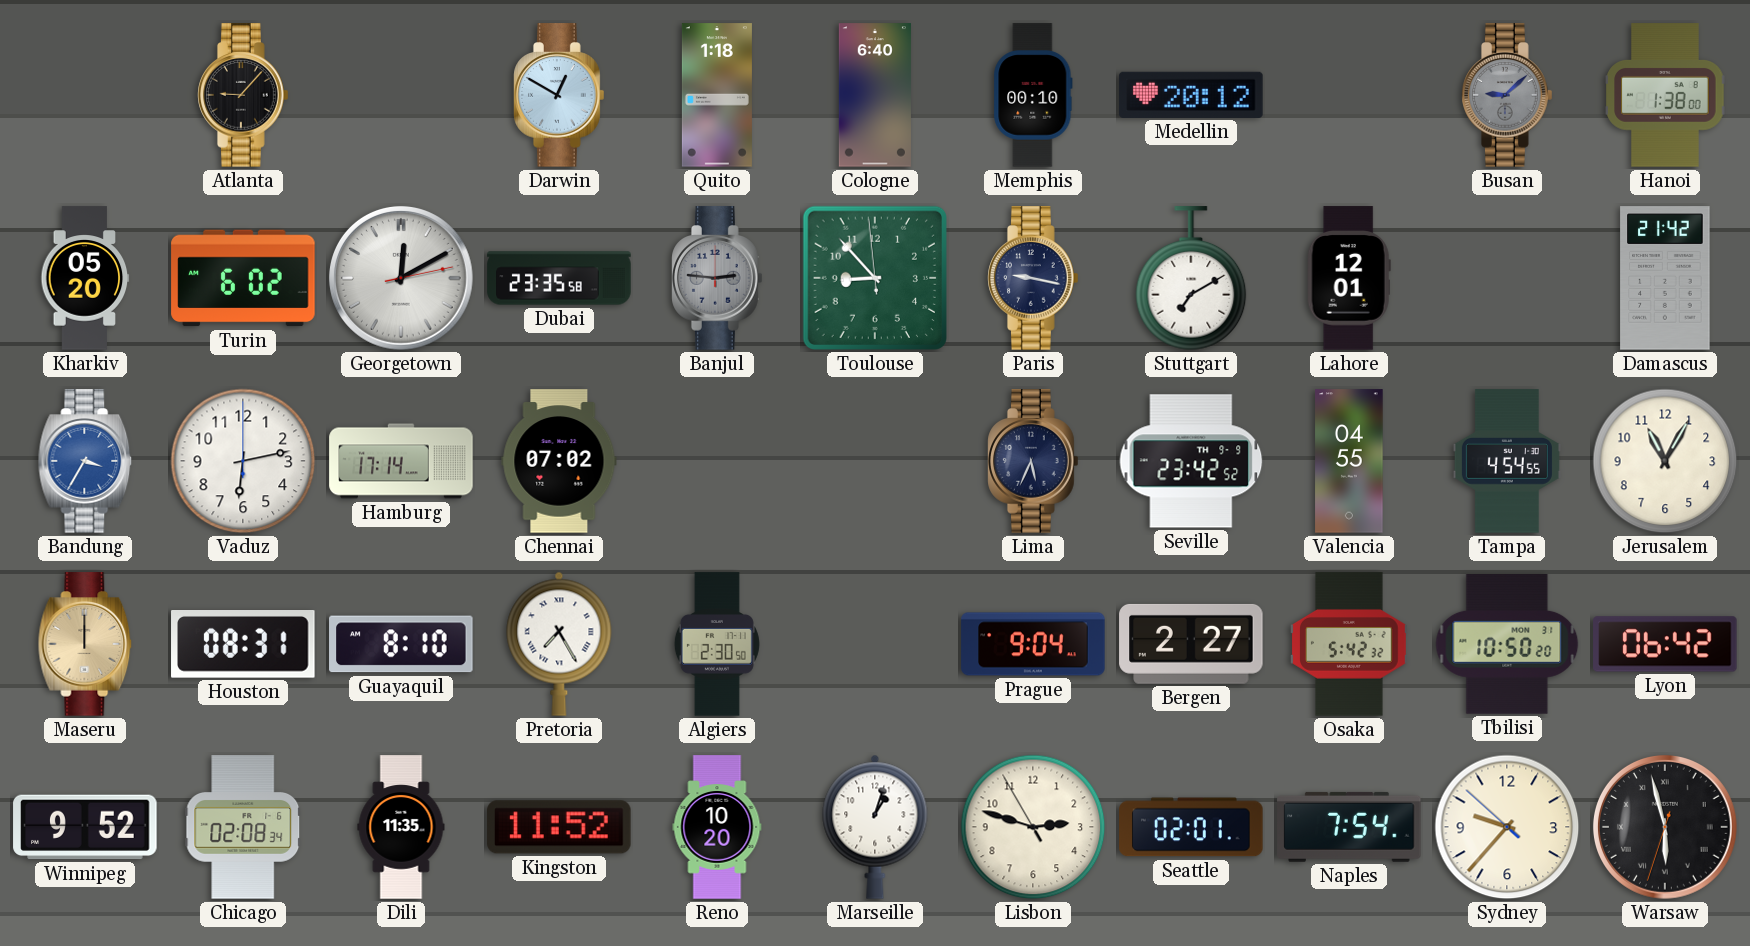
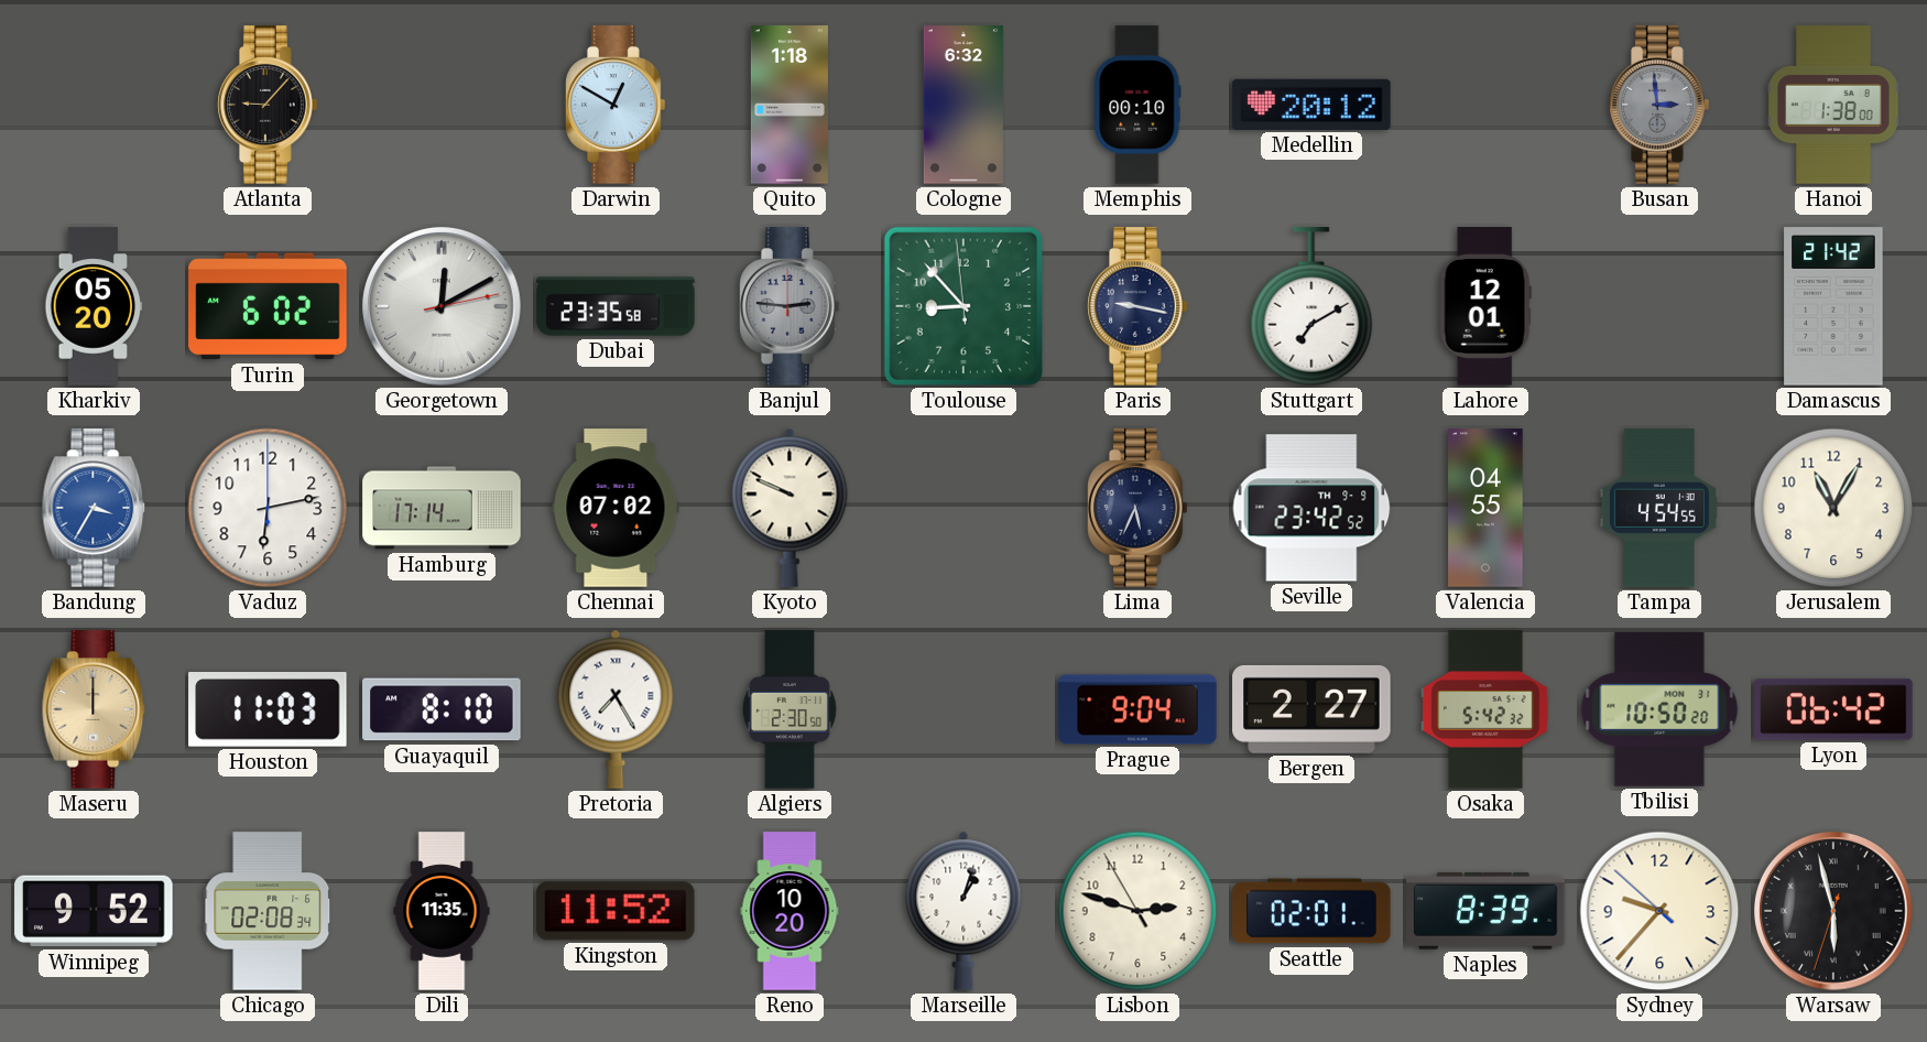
Cologne: 6:40 -> 6:32 (963, 105)
Busan: 9:08 -> 2:59 (1659, 105)
Kyoto: none -> 9:49 (790, 508)
Houston: 08:31 -> 11:03 (268, 710)
Naples: 7:54 -> 8:39 (1485, 911)
